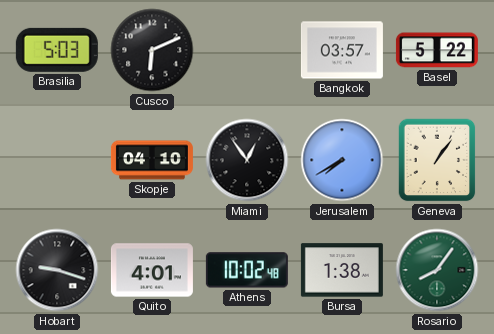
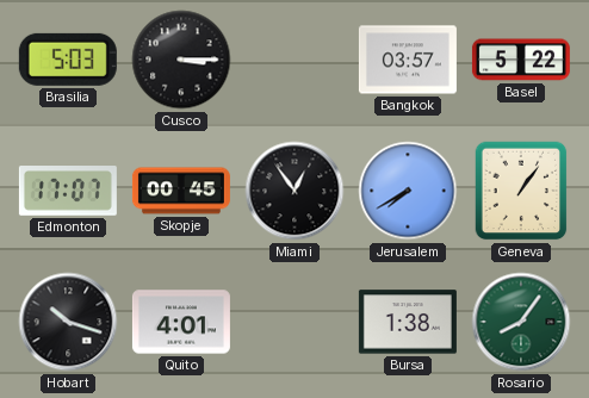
Cusco: 6:11 -> 3:15 (181, 60)
Edmonton: none -> 17:07 (68, 192)
Skopje: 04:10 -> 00:45 (181, 191)
Hobart: 9:18 -> 10:18 (68, 322)
Athens: 10:02 -> none (247, 270)
